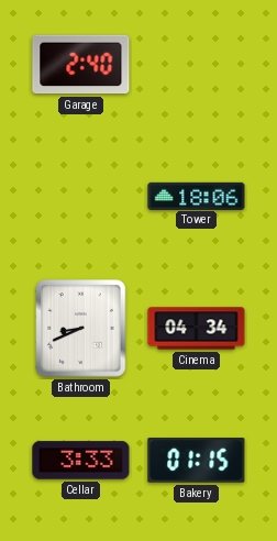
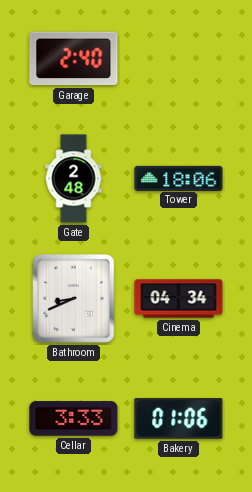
Gate: none -> 2:48 (74, 179)
Bakery: 01:15 -> 01:06 (179, 419)
